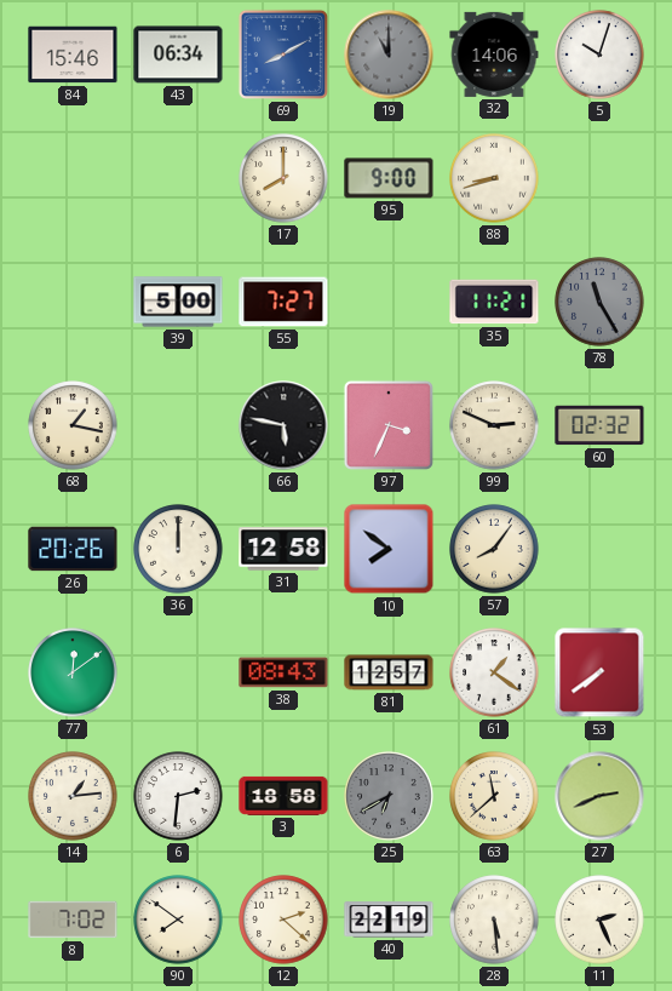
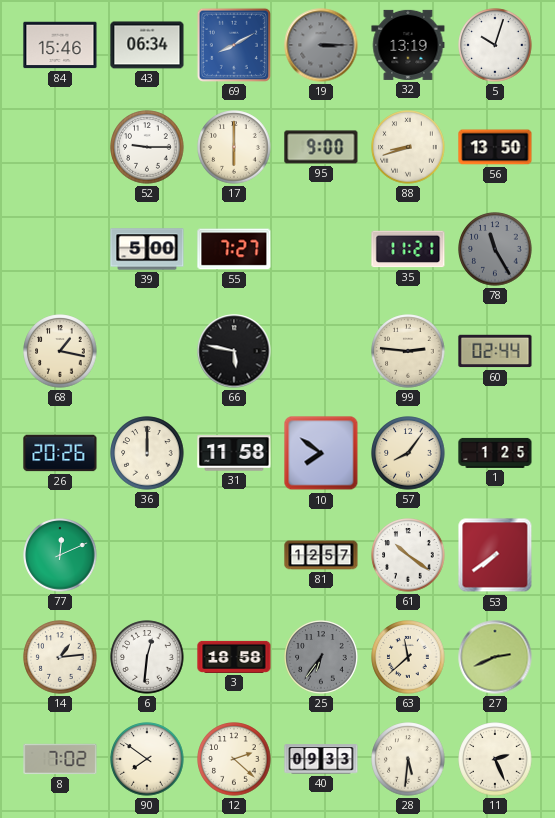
19: 11:00 -> 3:15 (321, 45)
32: 14:06 -> 13:19 (408, 45)
52: none -> 9:15 (147, 147)
17: 8:00 -> 6:00 (234, 147)
56: none -> 13:50 (495, 147)
97: 3:34 -> none (389, 425)
99: 2:49 -> 2:46 (408, 351)
60: 02:32 -> 02:44 (495, 351)
31: 12:58 -> 11:58 (234, 453)
1: none -> 1:25 (495, 453)
77: 12:09 -> 12:11 (60, 555)
38: 08:43 -> none (283, 672)
61: 1:21 -> 10:21 (408, 555)
6: 2:31 -> 12:31 (147, 657)
25: 6:40 -> 6:36 (321, 657)
40: 22:19 -> 09:33 (321, 759)
28: 5:29 -> 5:31 (408, 759)
